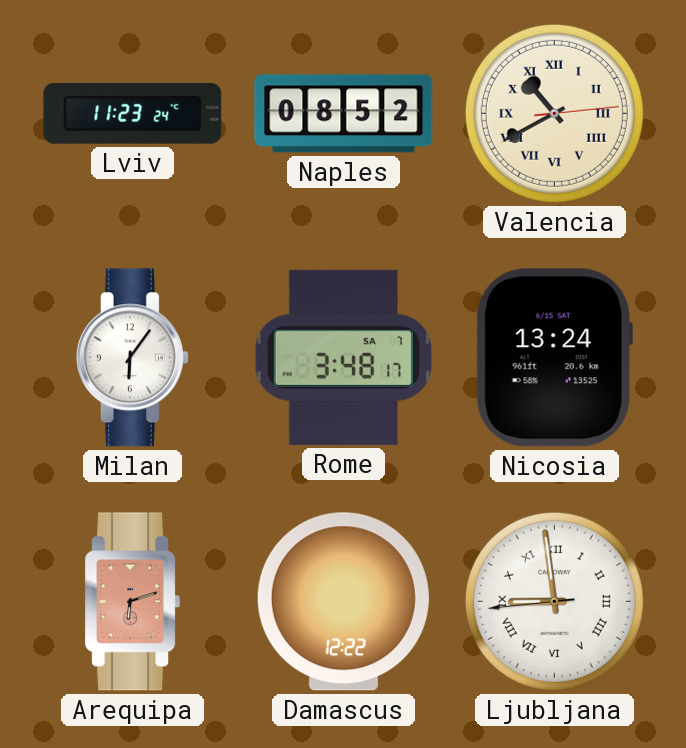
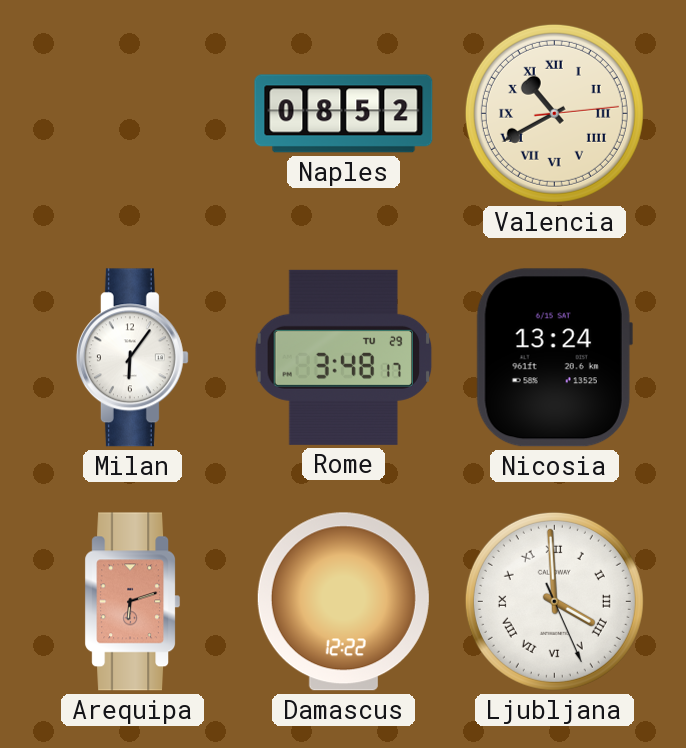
Lviv: 11:23 -> none (133, 114)
Rome date: SA 7 -> TU 29 (344, 357)
Ljubljana: 8:58 -> 3:59 (554, 601)
